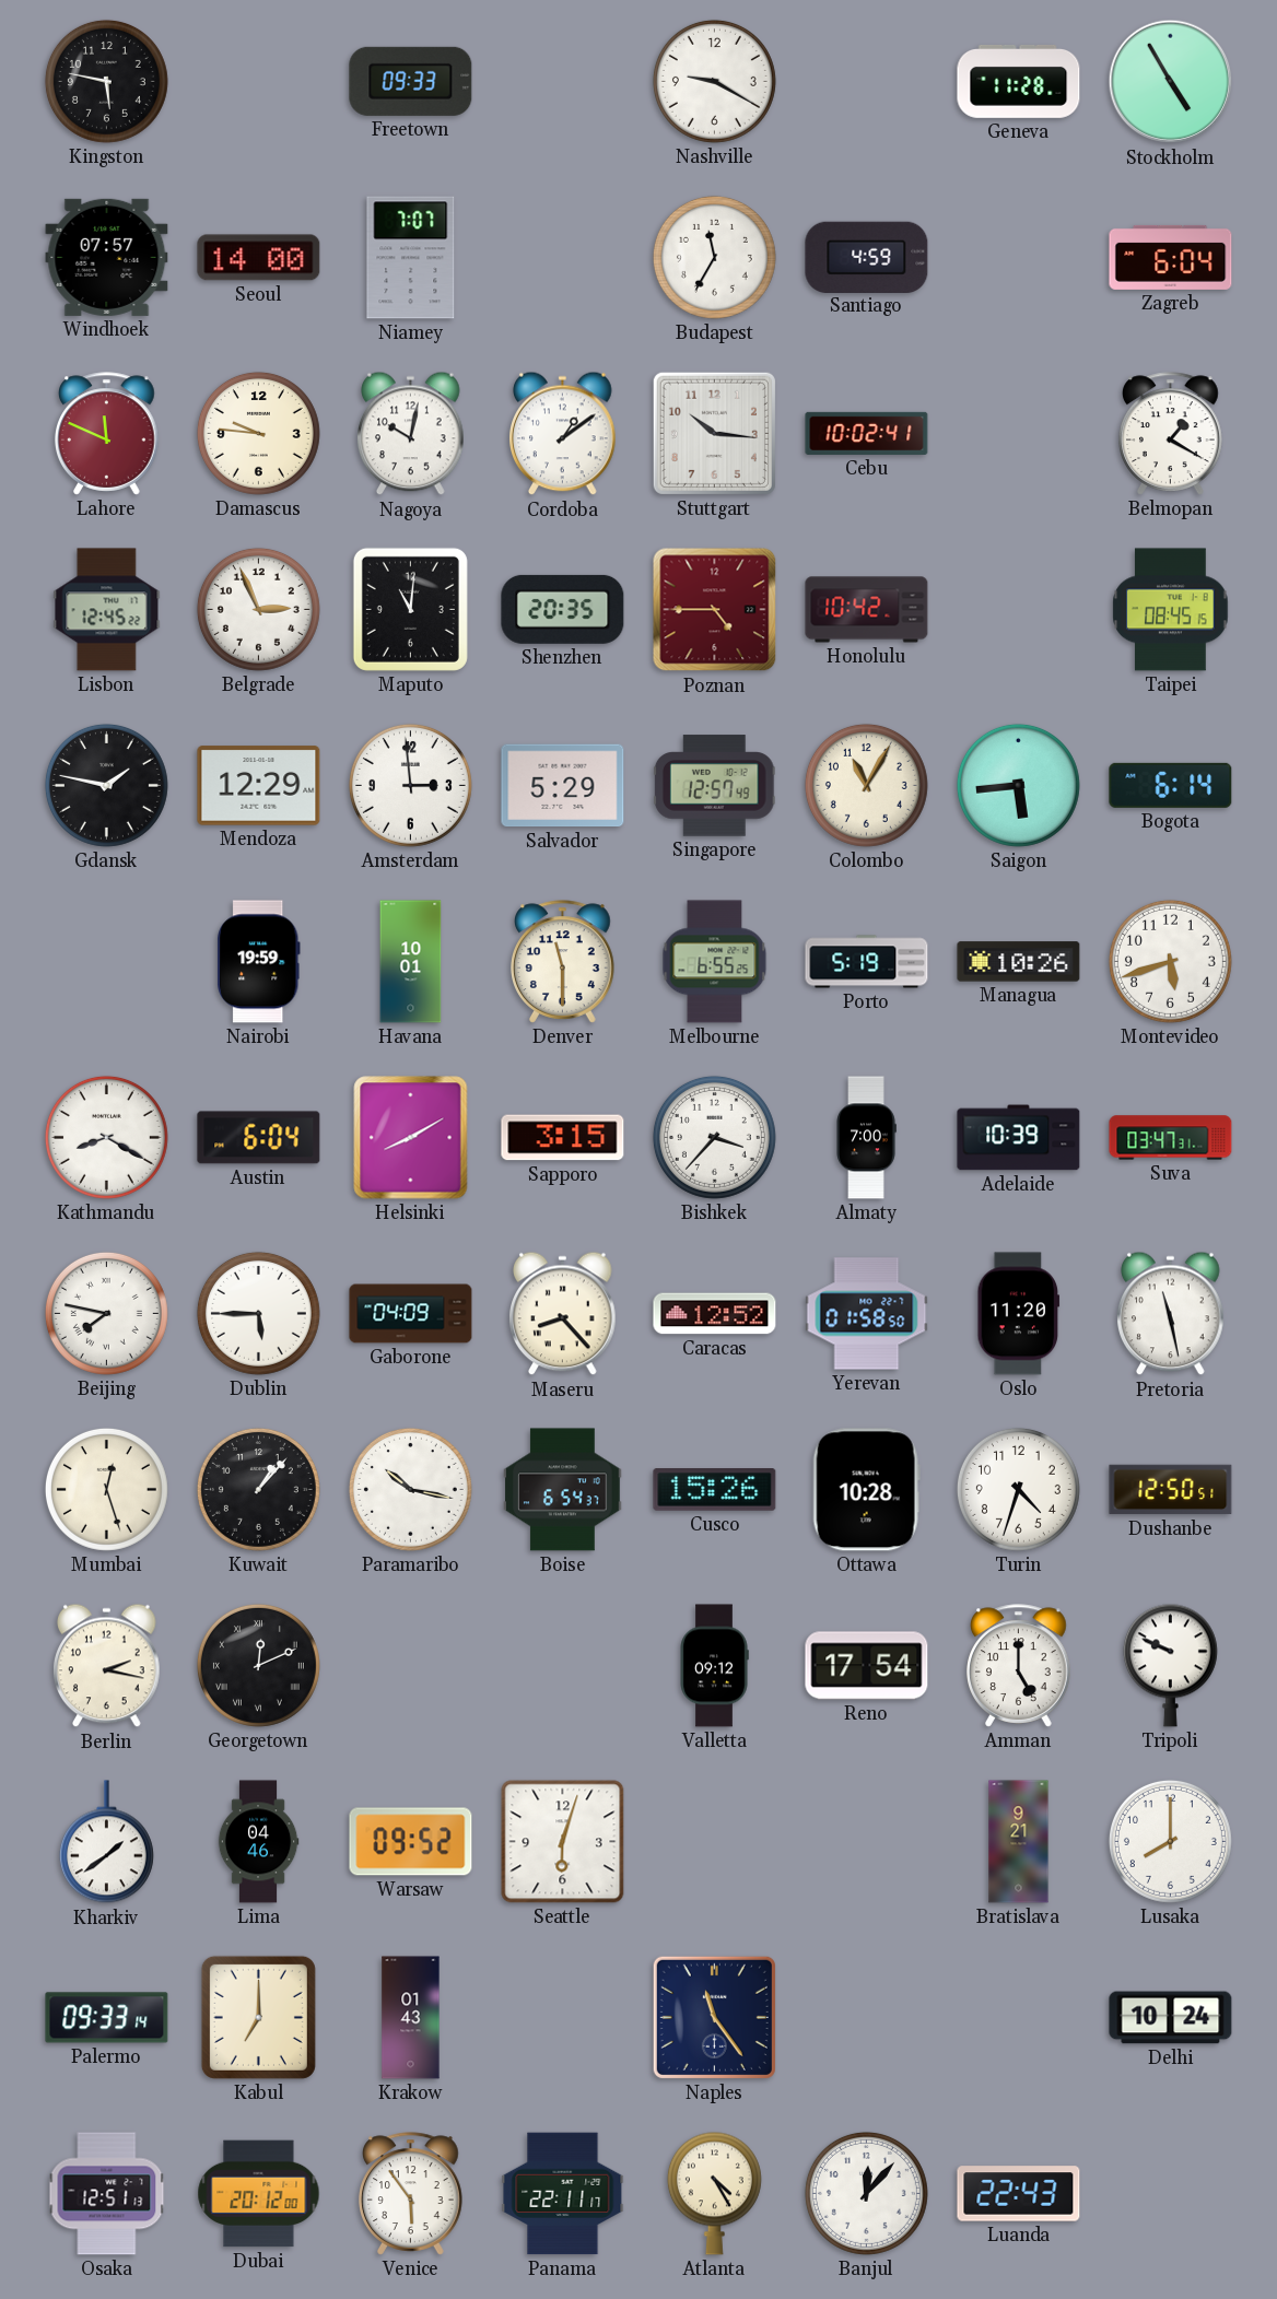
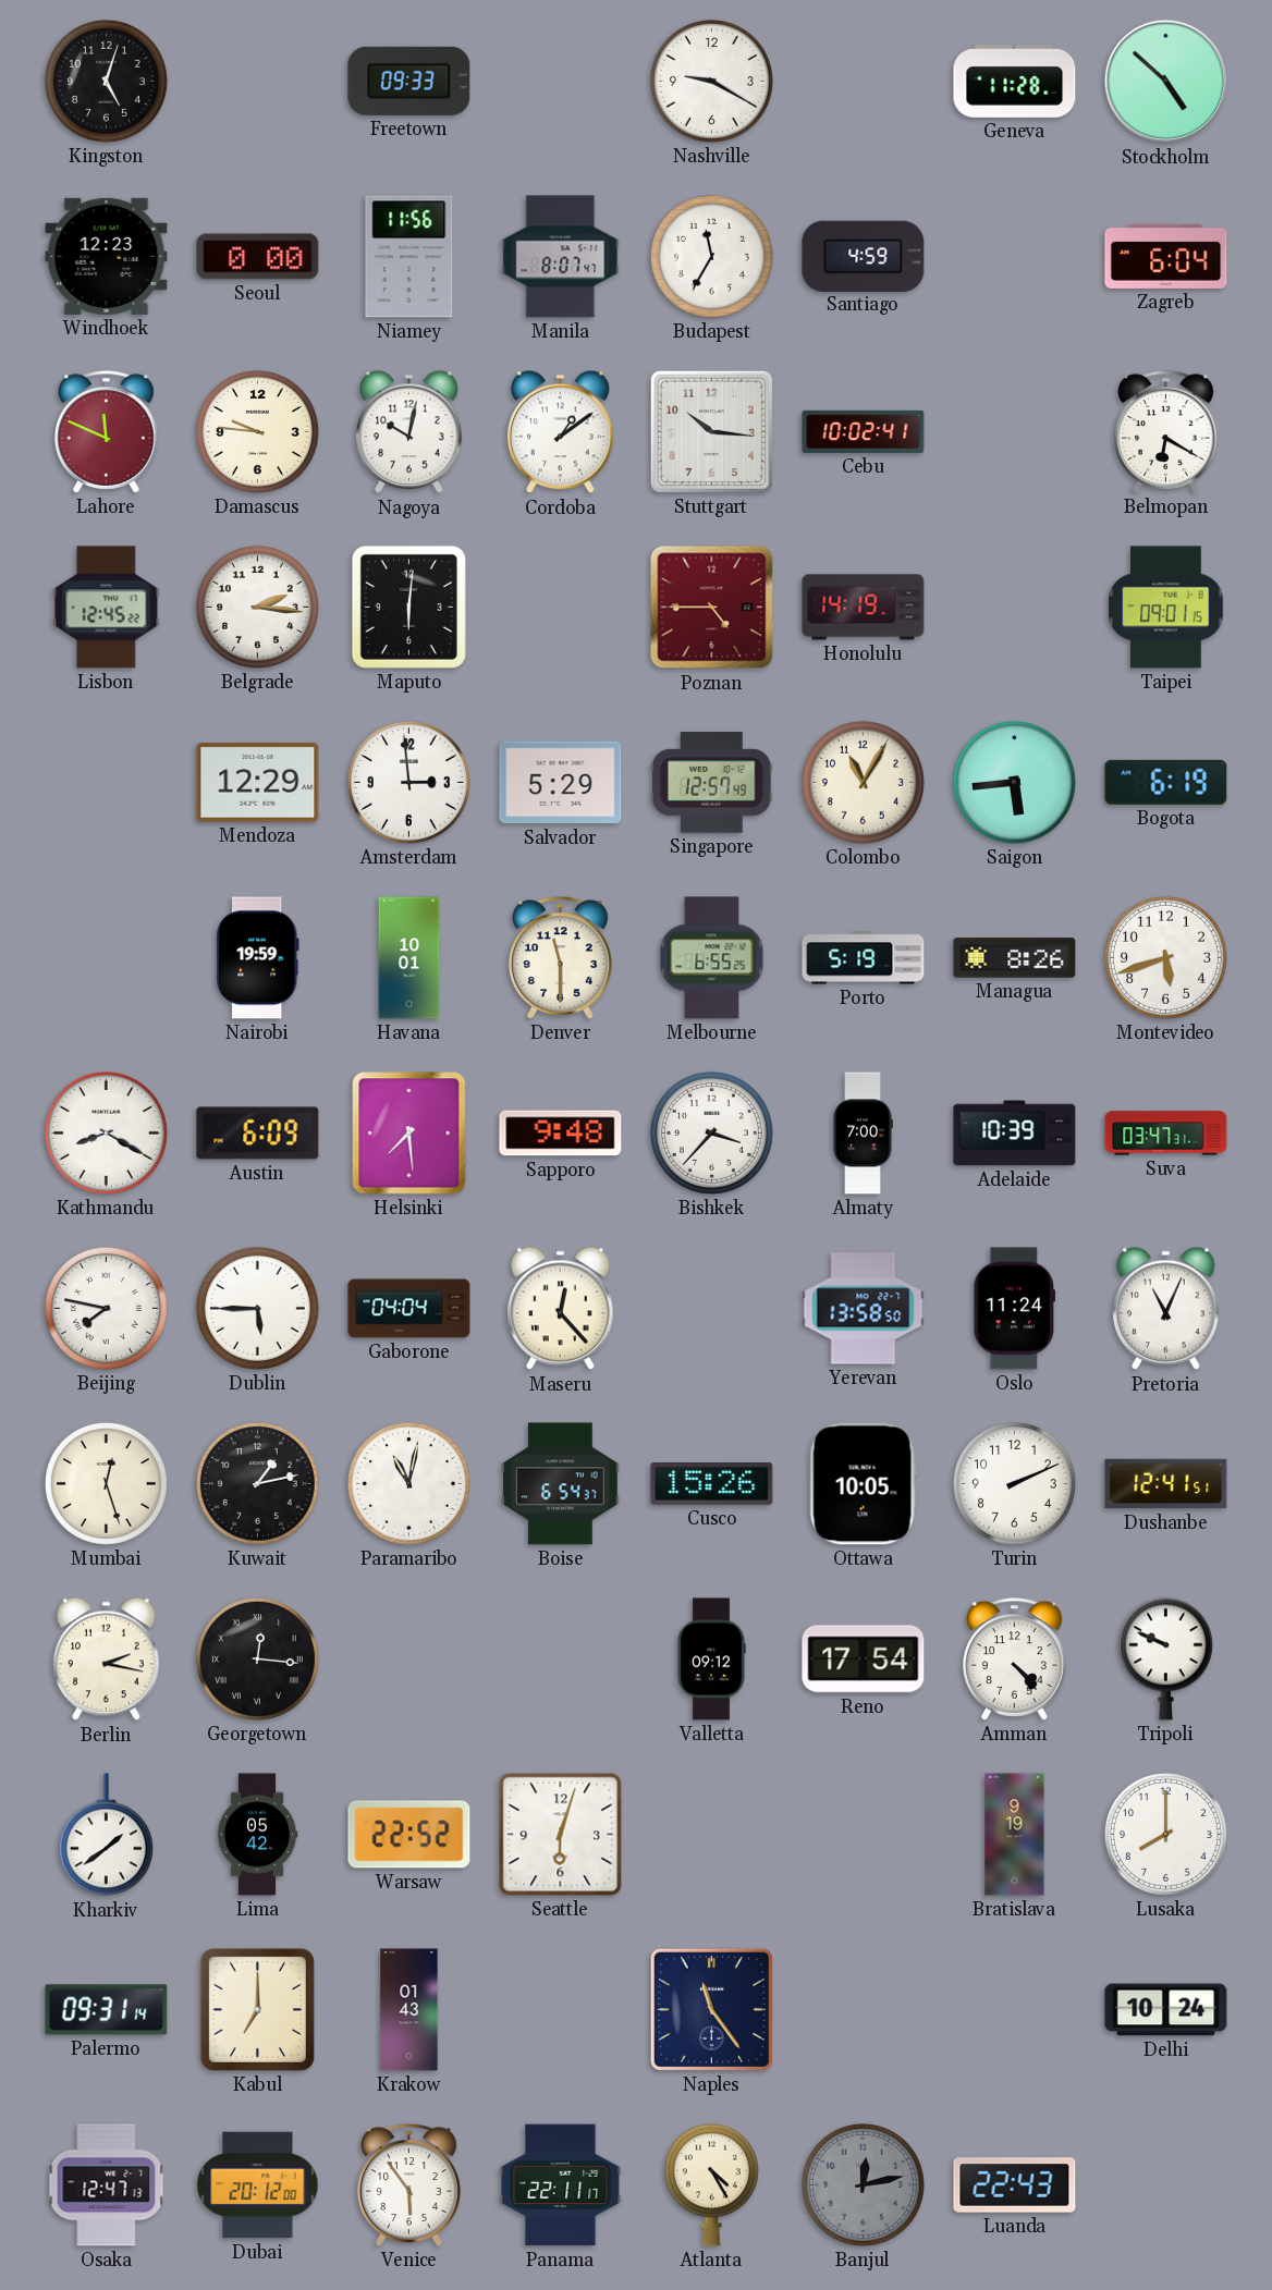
Kingston: 5:47 -> 5:03 (106, 81)
Stockholm: 4:55 -> 4:52 (1166, 82)
Windhoek: 07:57 -> 12:23 (107, 256)
Seoul: 14:00 -> 0:00 (258, 257)
Niamey: 7:07 -> 11:56 (409, 257)
Manila: none -> 8:07 (561, 257)
Belmopan: 1:20 -> 6:20 (1166, 432)
Belgrade: 2:56 -> 2:16 (257, 607)
Maputo: 11:01 -> 6:01 (408, 607)
Shenzhen: 20:35 -> none (563, 609)
Honolulu: 10:42 -> 14:19 (864, 608)
Taipei: 08:45 -> 09:01 (1166, 608)
Gdansk: 1:47 -> none (106, 785)
Bogota: 6:14 -> 6:19 (1166, 782)
Managua: 10:26 -> 8:26 (1015, 958)
Austin: 6:04 -> 6:09 (258, 1134)
Helsinki: 8:10 -> 7:29 (409, 1134)
Sapporo: 3:15 -> 9:48 (561, 1134)
Gaborone: 04:09 -> 04:04 (409, 1309)
Maseru: 8:23 -> 12:23 (561, 1309)
Caracas: 12:52 -> none (715, 1314)
Yerevan: 01:58 -> 13:58 (864, 1309)
Oslo: 11:20 -> 11:24 (1015, 1309)
Pretoria: 11:28 -> 11:04 (1166, 1309)
Kuwait: 1:07 -> 1:13 (257, 1483)
Paramaribo: 10:17 -> 11:02 (408, 1483)
Ottawa: 10:28 -> 10:05 (863, 1484)
Turin: 4:33 -> 2:11 (1014, 1483)
Dushanbe: 12:50 -> 12:41 (1166, 1484)
Georgetown: 12:11 -> 12:16 (257, 1658)
Amman: 5:00 -> 4:23 (1015, 1660)
Lima: 04:46 -> 05:42 (257, 1835)
Warsaw: 09:52 -> 22:52 (409, 1835)
Bratislava: 9:21 -> 9:19 (1015, 1835)
Palermo: 09:33 -> 09:31 (107, 2010)
Osaka: 12:51 -> 12:47 (107, 2185)
Banjul: 12:07 -> 12:13 (863, 2184)
Banjul dial: white -> grey (863, 2184)
